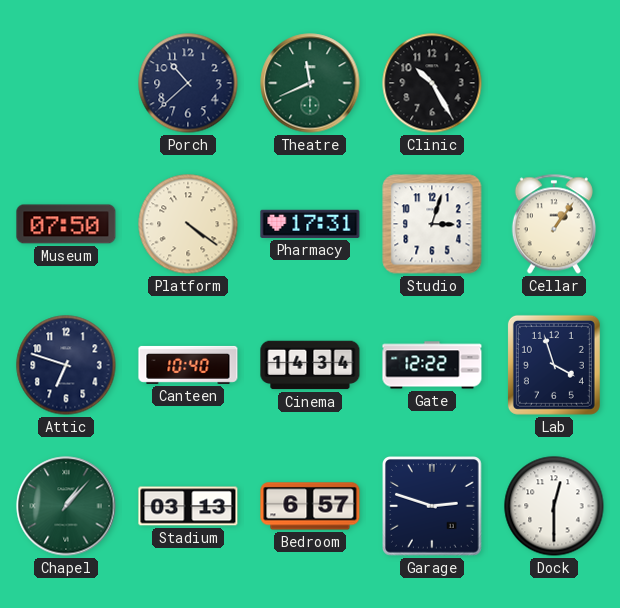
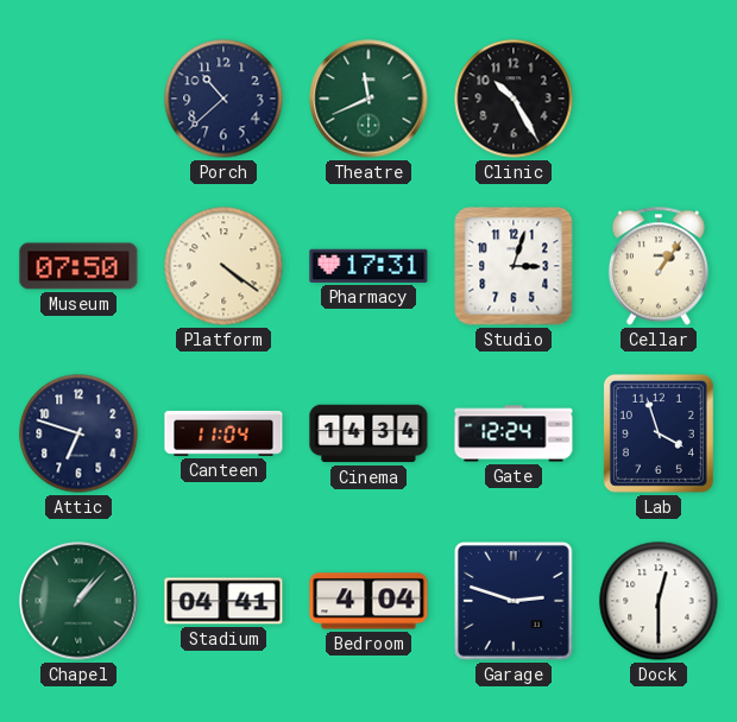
Canteen: 10:40 -> 11:04 (223, 433)
Gate: 12:22 -> 12:24 (514, 433)
Stadium: 03:13 -> 04:41 (223, 601)
Bedroom: 6:57 -> 4:04 (368, 601)
